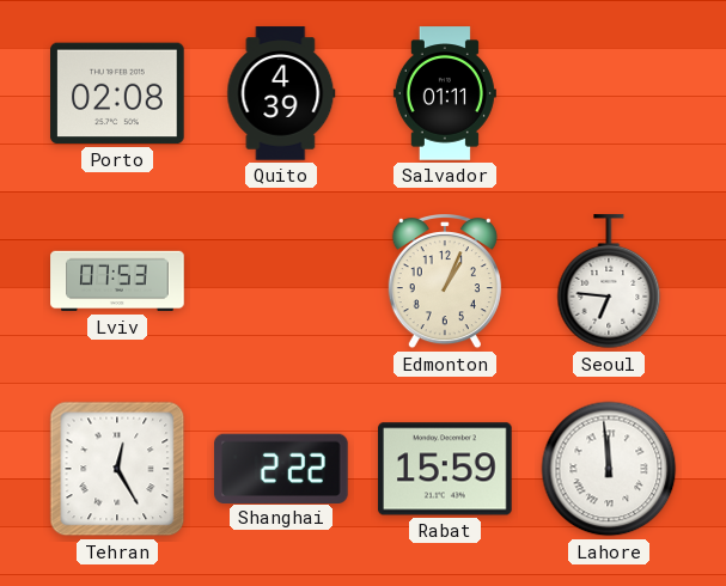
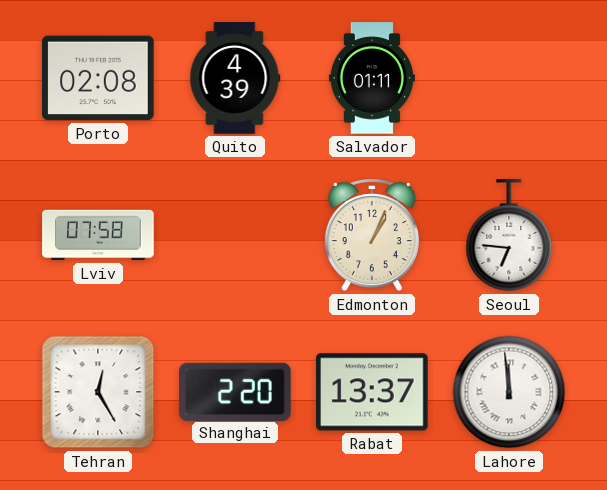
Lviv: 07:53 -> 07:58 (98, 235)
Shanghai: 2:22 -> 2:20 (235, 391)
Rabat: 15:59 -> 13:37 (372, 392)
